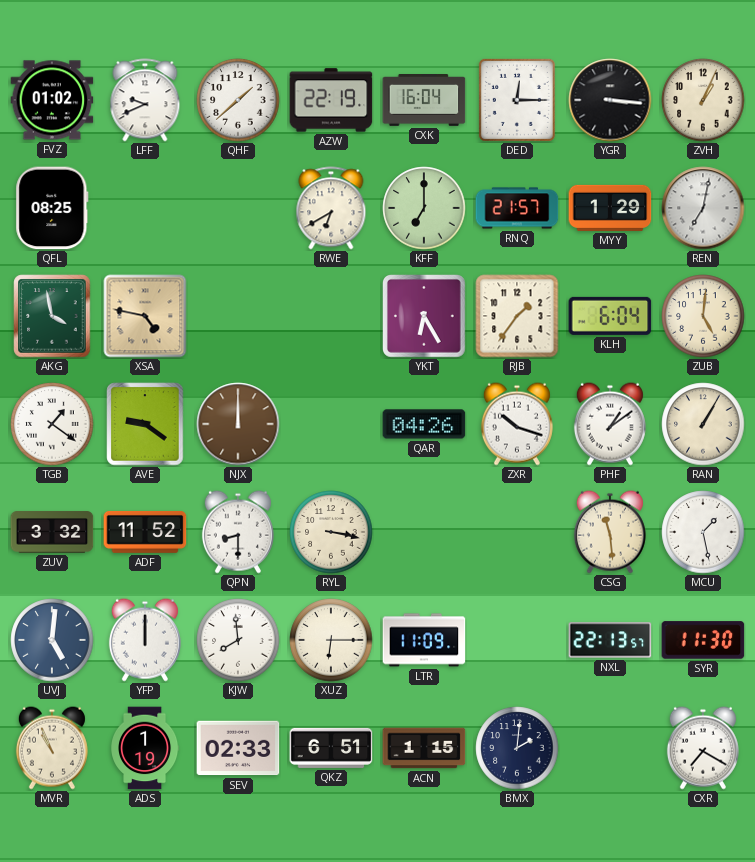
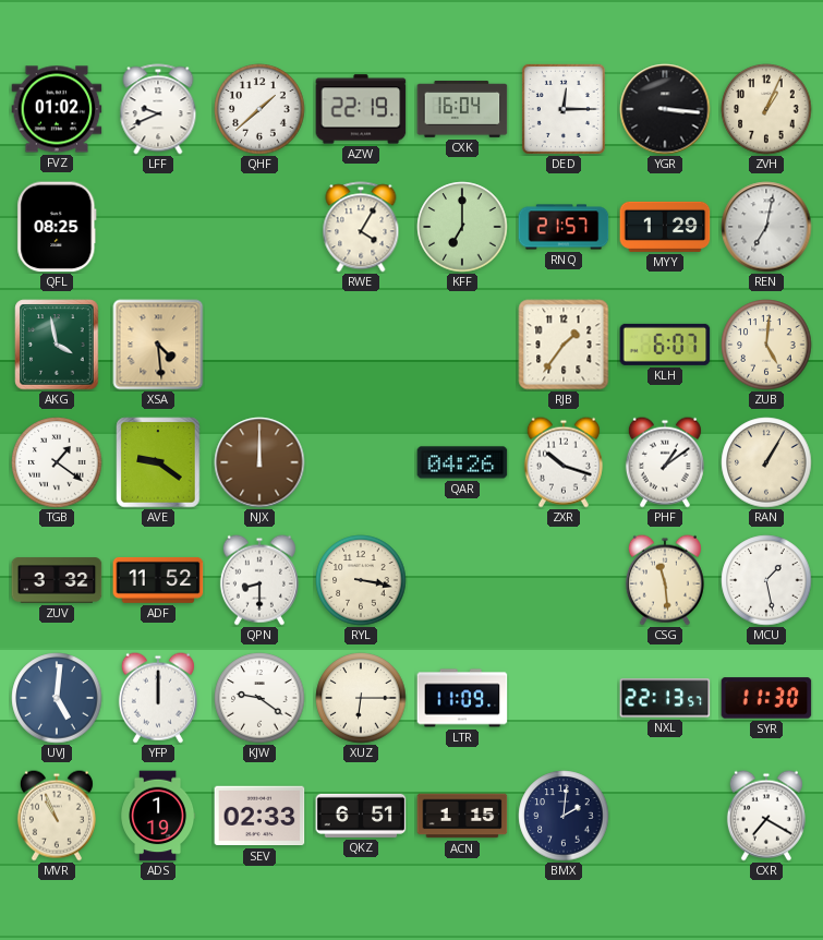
RWE: 6:40 -> 4:05 (361, 227)
XSA: 4:47 -> 4:29 (158, 345)
YKT: 6:25 -> none (425, 317)
KLH: 6:04 -> 6:07 (665, 345)
KJW: 7:59 -> 9:21 (259, 698)
